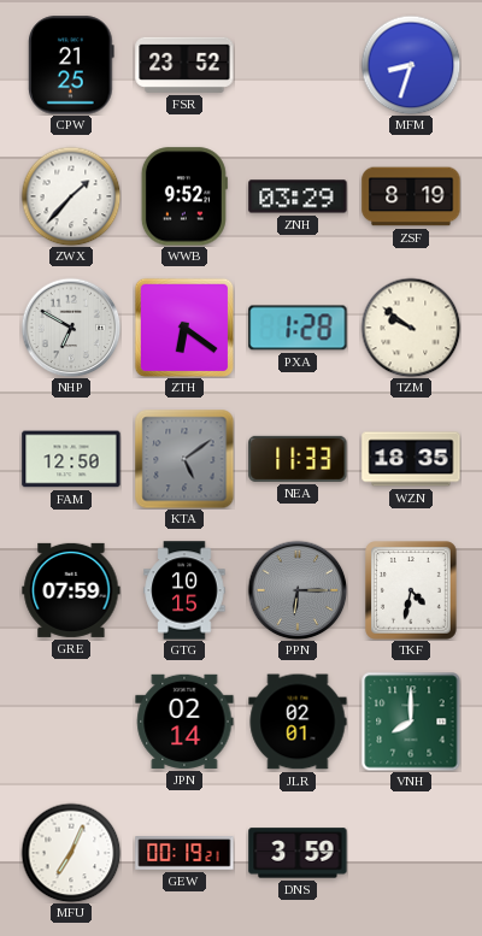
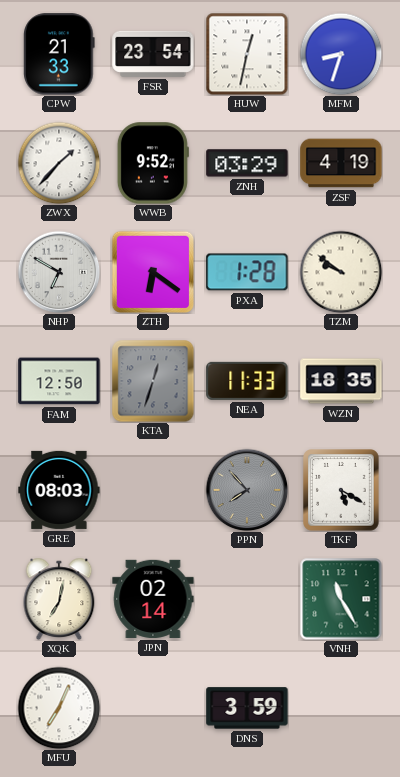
CPW: 21:25 -> 21:33 (59, 54)
FSR: 23:52 -> 23:54 (153, 54)
HUW: none -> 12:32 (247, 54)
ZSF: 8:19 -> 4:19 (341, 163)
KTA: 5:09 -> 12:33 (153, 381)
GRE: 07:59 -> 08:03 (59, 490)
GTG: 10:15 -> none (184, 590)
PPN: 6:15 -> 7:53 (247, 490)
TKF: 4:32 -> 5:20 (342, 491)
XQK: none -> 7:02 (59, 599)
JLR: 02:01 -> none (298, 722)
VNH: 8:00 -> 11:25 (341, 599)
GEW: 00:19 -> none (184, 853)
